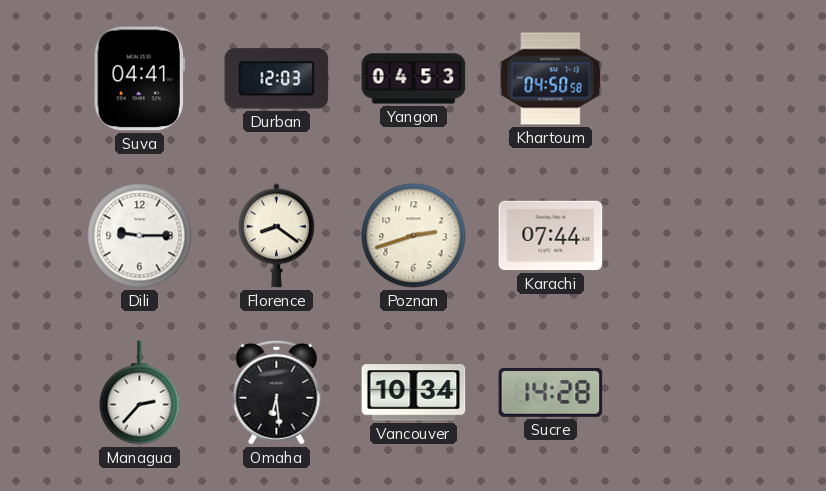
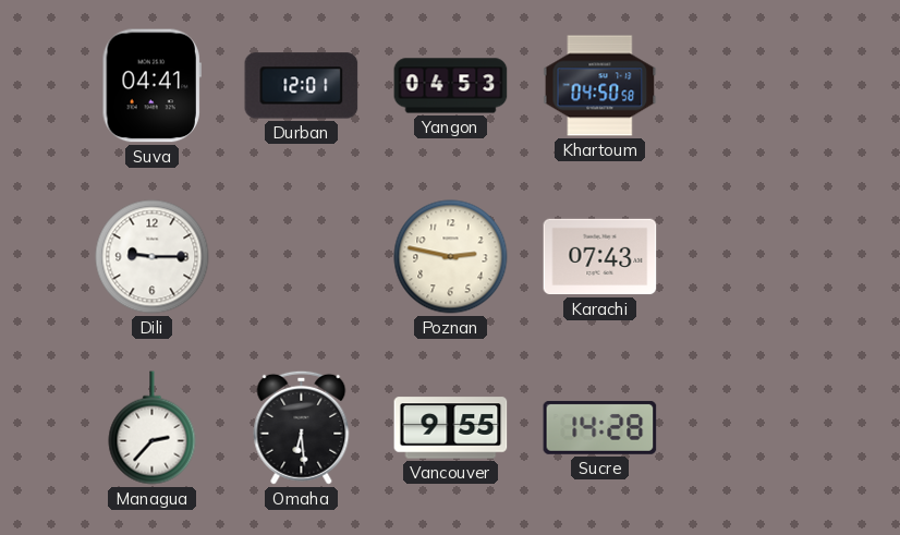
Durban: 12:03 -> 12:01 (302, 86)
Florence: 8:21 -> none (276, 236)
Poznan: 2:42 -> 2:47 (451, 257)
Karachi: 07:44 -> 07:43 (600, 257)
Vancouver: 10:34 -> 9:55 (451, 428)
